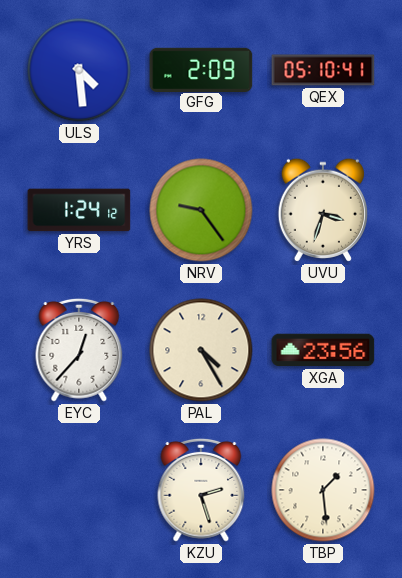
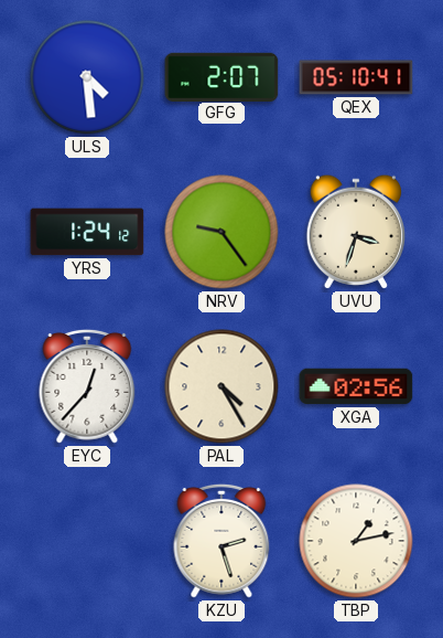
GFG: 2:09 -> 2:07 (221, 76)
XGA: 23:56 -> 02:56 (356, 386)
TBP: 1:29 -> 1:13 (356, 541)
